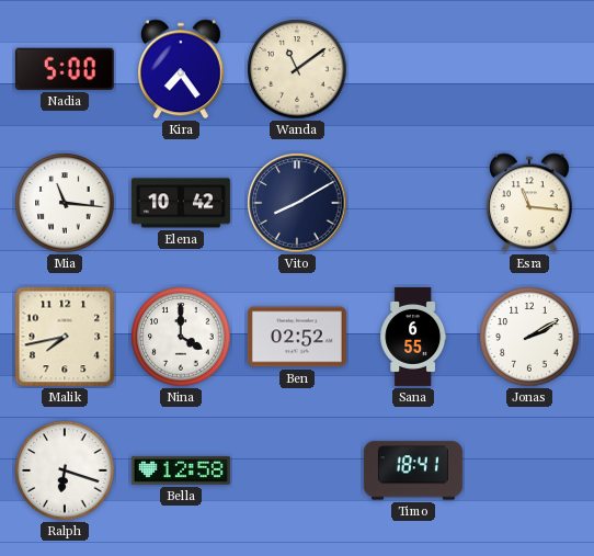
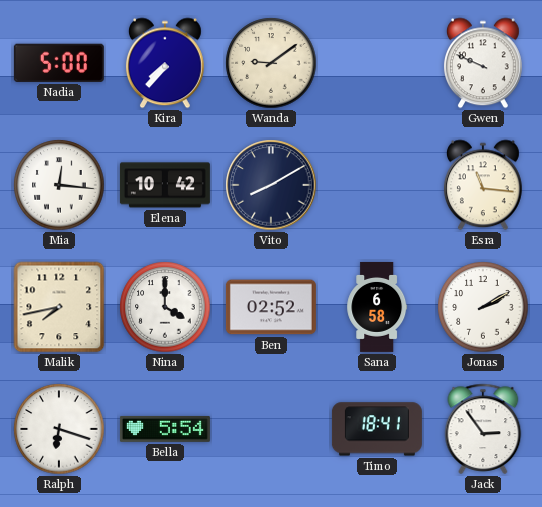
Kira: 7:24 -> 7:37 (165, 63)
Wanda: 11:09 -> 9:09 (271, 63)
Gwen: none -> 9:49 (483, 63)
Mia: 11:16 -> 12:16 (59, 185)
Sana: 6:55 -> 6:58 (377, 307)
Bella: 12:58 -> 5:54 (165, 429)
Jack: none -> 2:54 (483, 429)
